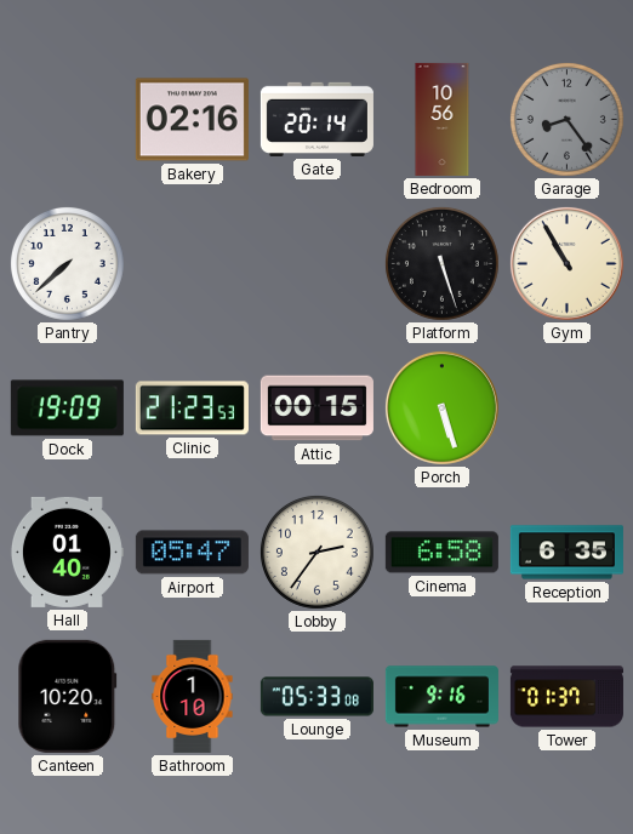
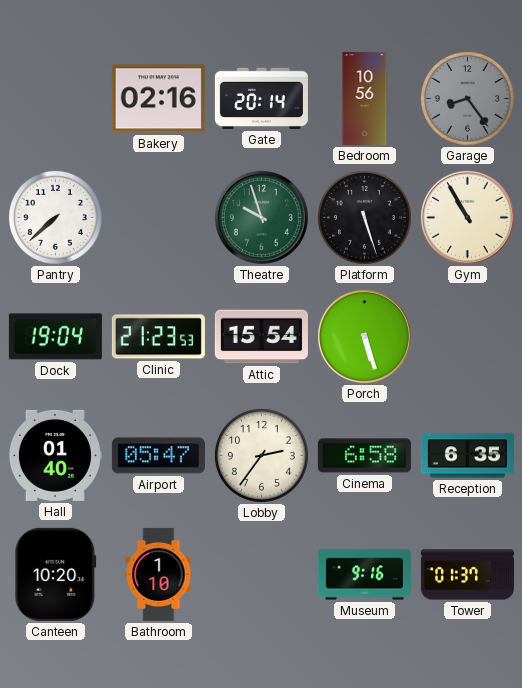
Theatre: none -> 9:57 (261, 217)
Dock: 19:09 -> 19:04 (55, 337)
Attic: 00:15 -> 15:54 (261, 337)
Lounge: 05:33 -> none (316, 697)
